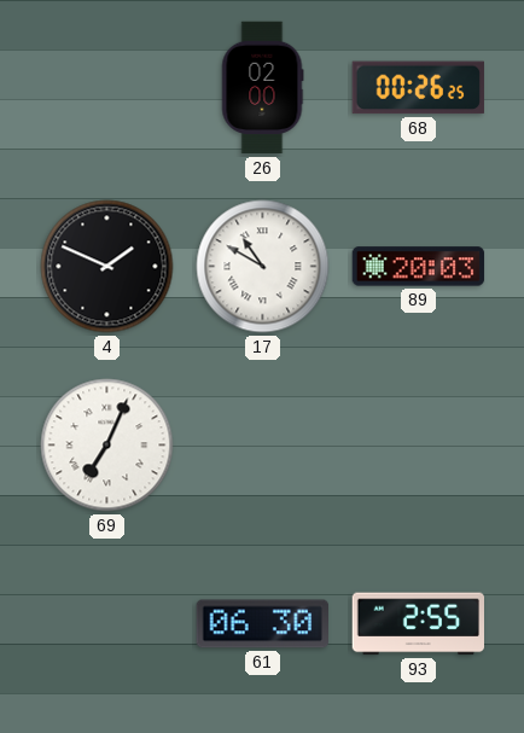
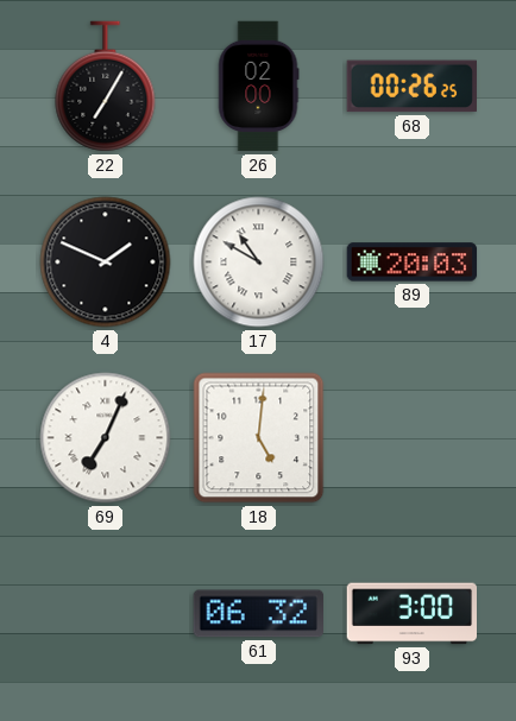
22: none -> 7:05 (106, 87)
18: none -> 5:01 (259, 438)
61: 06:30 -> 06:32 (258, 614)
93: 2:55 -> 3:00 (411, 614)
